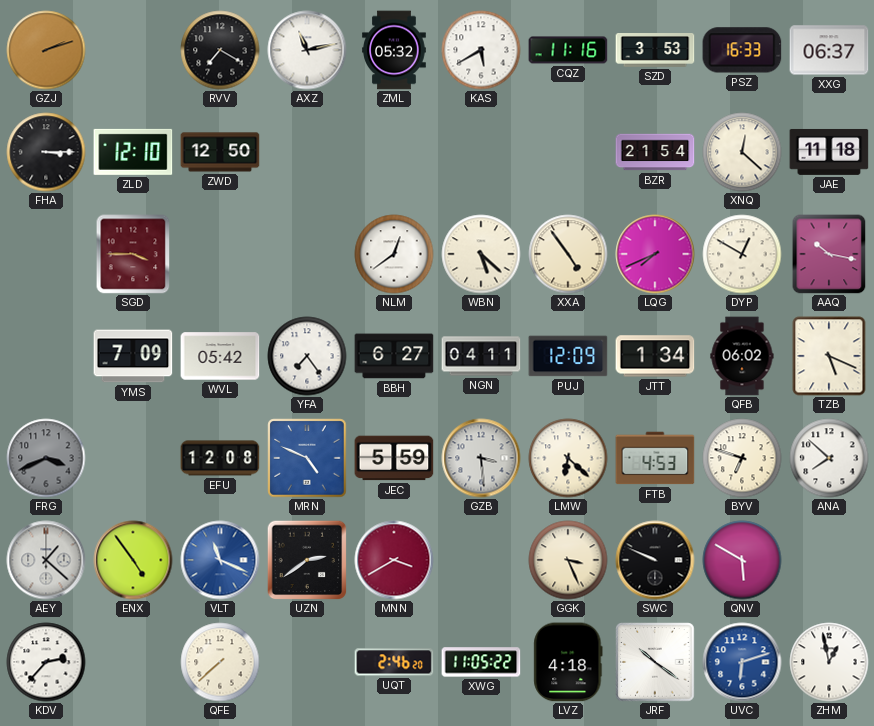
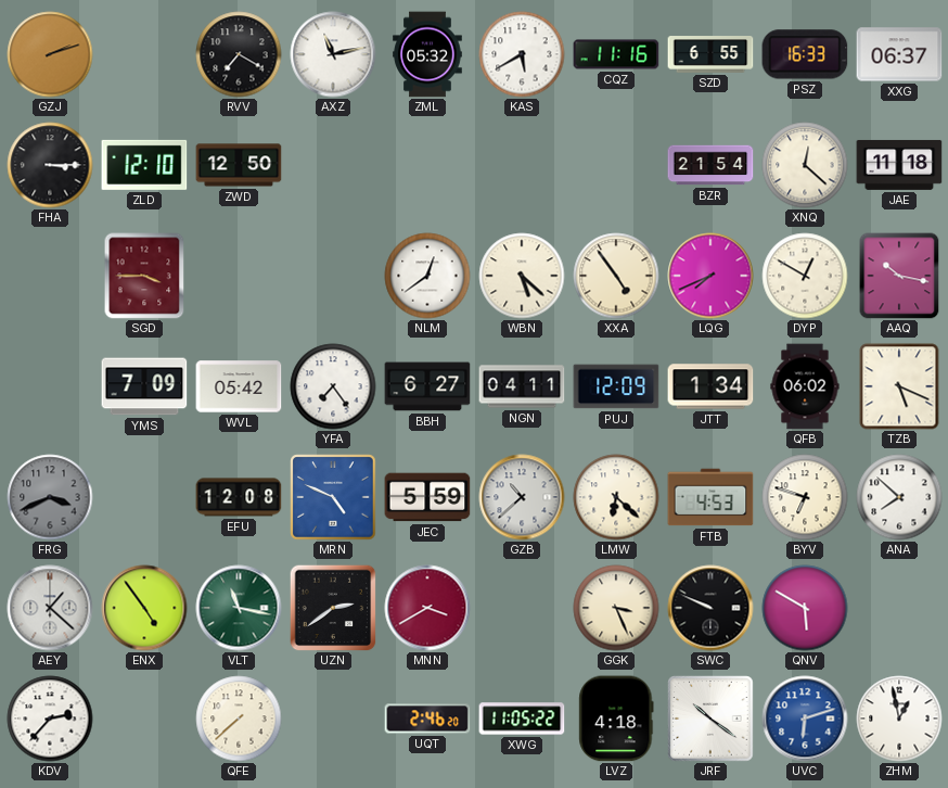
SZD: 3:53 -> 6:55 (710, 55)
GZB: 3:29 -> 10:38 (522, 497)
VLT: 11:19 -> 11:17 (239, 608)
VLT dial: blue -> green (239, 608)
